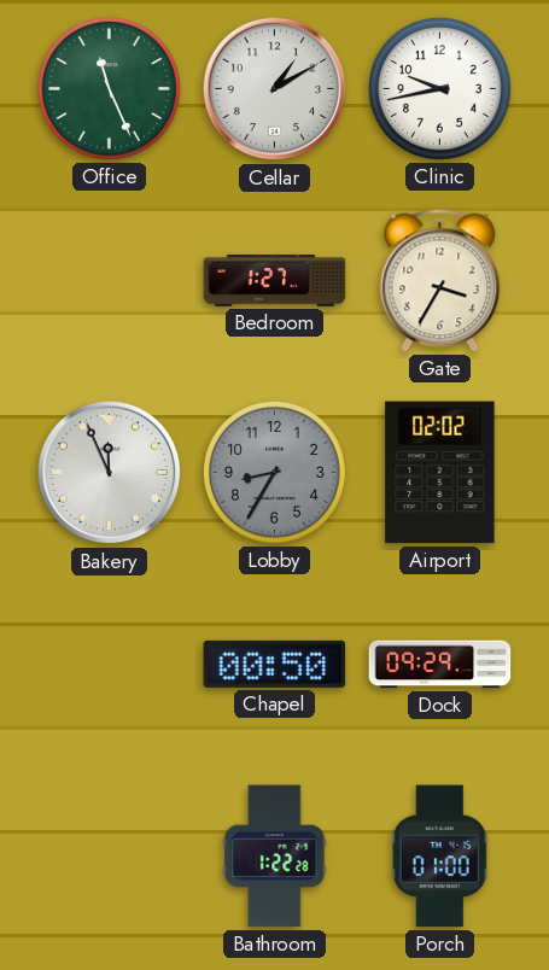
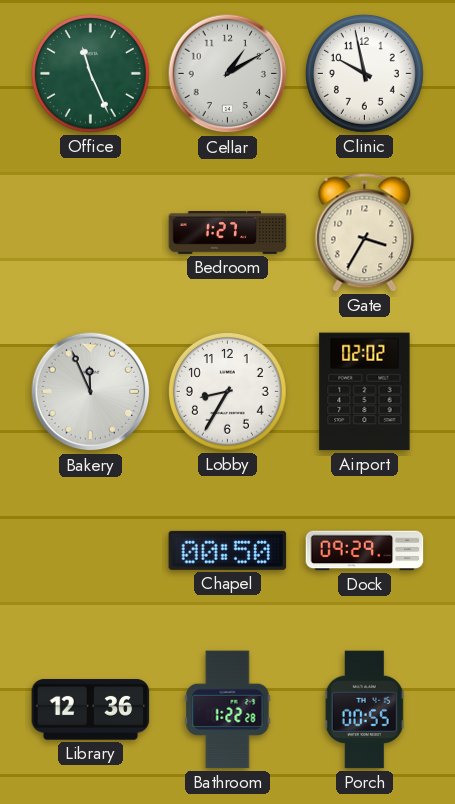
Clinic: 9:43 -> 9:58 (365, 74)
Lobby dial: grey -> white (228, 392)
Library: none -> 12:36 (91, 710)
Porch: 01:00 -> 00:55 (364, 710)
